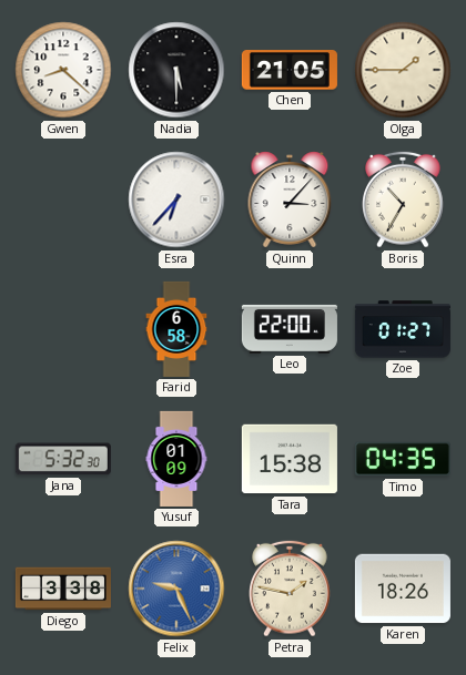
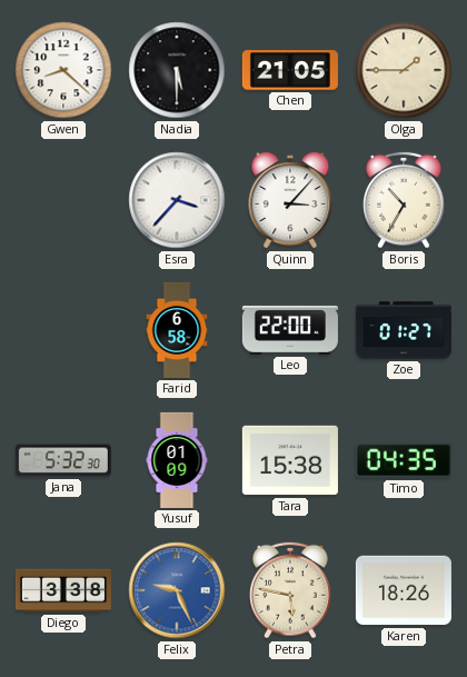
Esra: 6:37 -> 3:37 (177, 200)
Petra: 1:47 -> 5:47 (290, 590)
